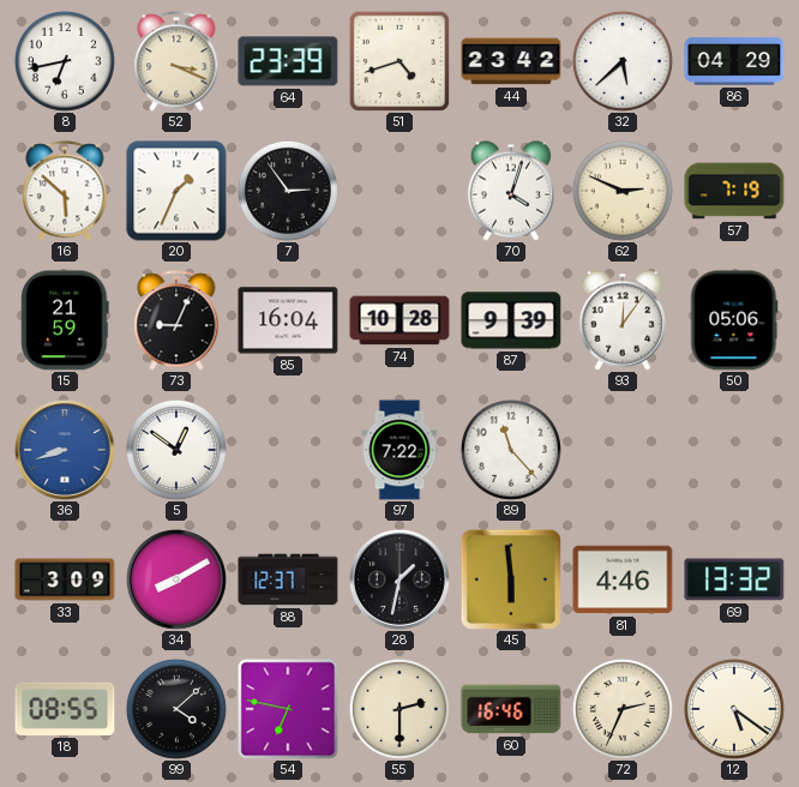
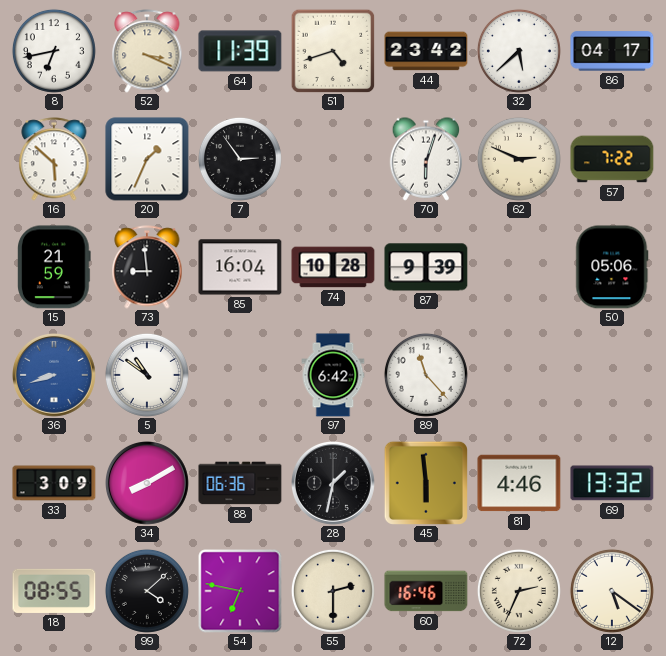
64: 23:39 -> 11:39 (240, 51)
86: 04:29 -> 04:17 (612, 51)
70: 4:03 -> 6:03 (426, 159)
57: 7:19 -> 7:22 (612, 159)
73: 9:04 -> 8:59 (147, 267)
93: 12:06 -> none (623, 320)
5: 12:51 -> 10:51 (147, 375)
97: 7:22 -> 6:42 (333, 375)
88: 12:37 -> 06:36 (240, 483)
